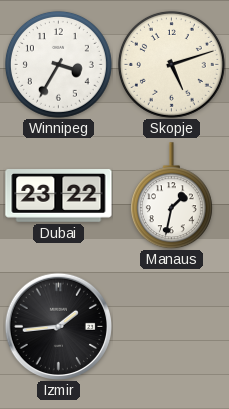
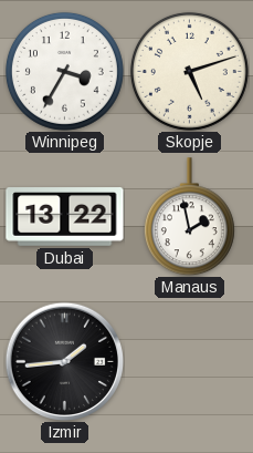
Dubai: 23:22 -> 13:22 (65, 217)
Manaus: 1:32 -> 1:58 (189, 217)
